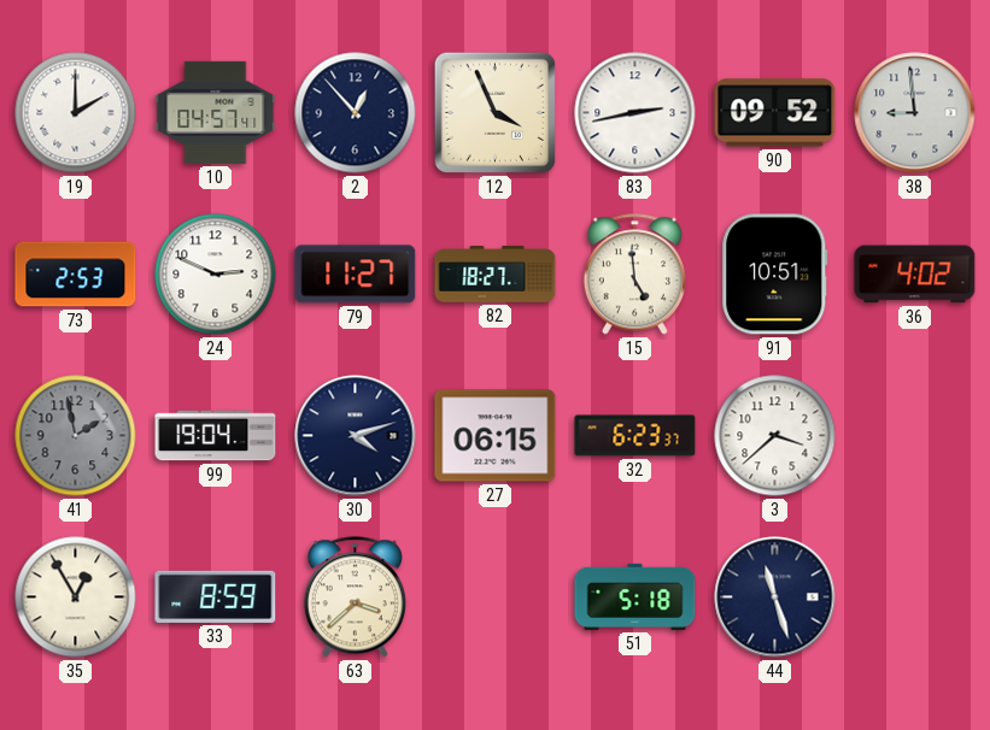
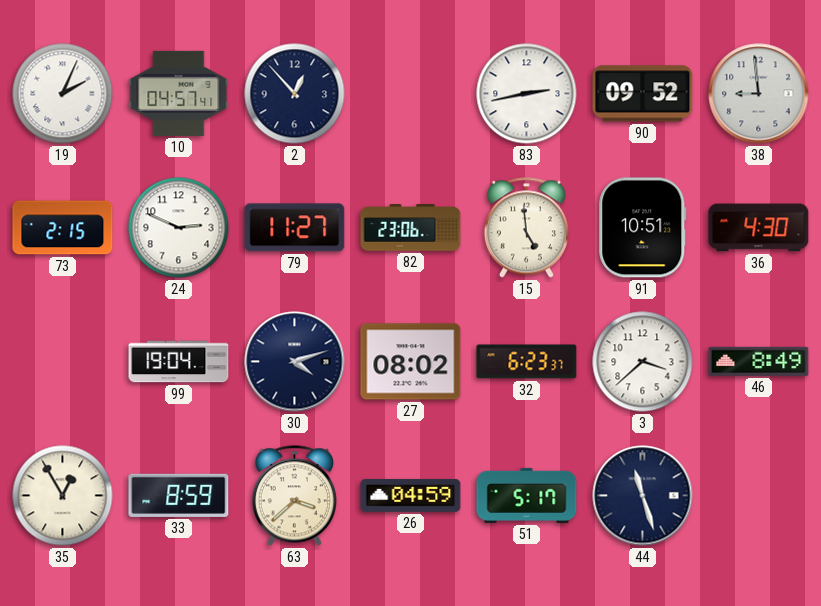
19: 2:00 -> 2:04 (63, 94)
12: 3:56 -> none (494, 112)
73: 2:53 -> 2:15 (63, 228)
82: 18:27 -> 23:06 (411, 228)
36: 4:02 -> 4:30 (759, 228)
41: 1:58 -> none (76, 436)
27: 06:15 -> 08:02 (411, 362)
46: none -> 8:49 (759, 361)
26: none -> 04:59 (411, 495)
51: 5:18 -> 5:17 (527, 495)
